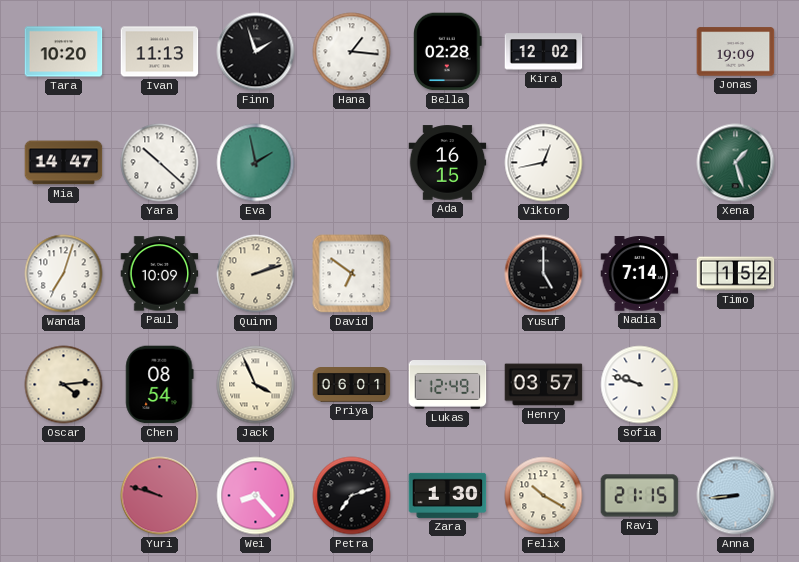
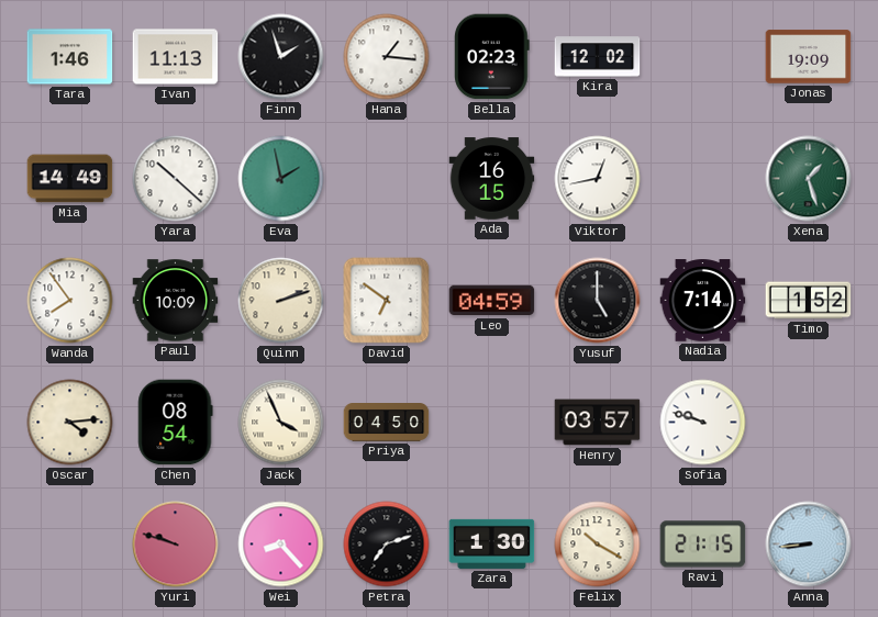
Tara: 10:20 -> 1:46 (70, 57)
Bella: 02:28 -> 02:23 (492, 57)
Mia: 14:47 -> 14:49 (70, 179)
Wanda: 7:03 -> 7:54 (70, 301)
Leo: none -> 04:59 (492, 301)
Priya: 06:01 -> 04:50 (387, 423)
Lukas: 12:49 -> none (448, 385)
